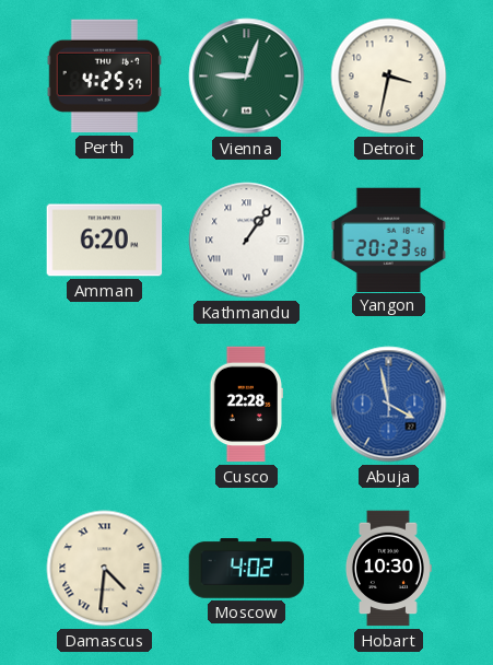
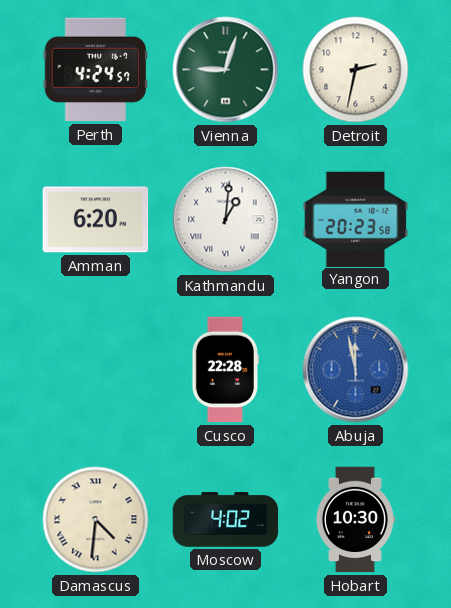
Perth: 4:25 -> 4:24 (96, 70)
Detroit: 3:32 -> 2:32 (356, 70)
Kathmandu: 1:06 -> 1:01 (226, 220)
Abuja: 3:58 -> 11:58 (356, 370)
